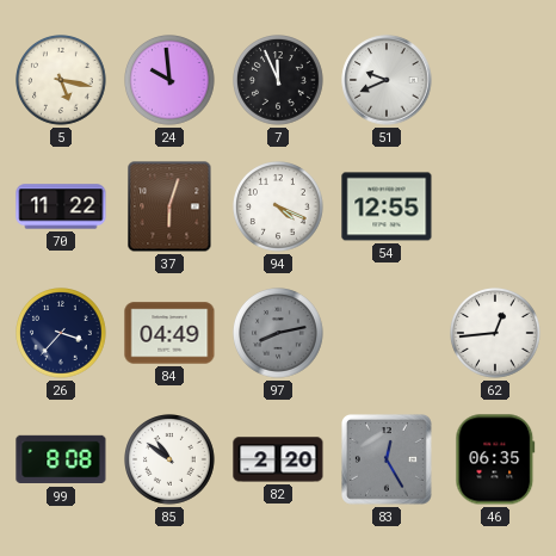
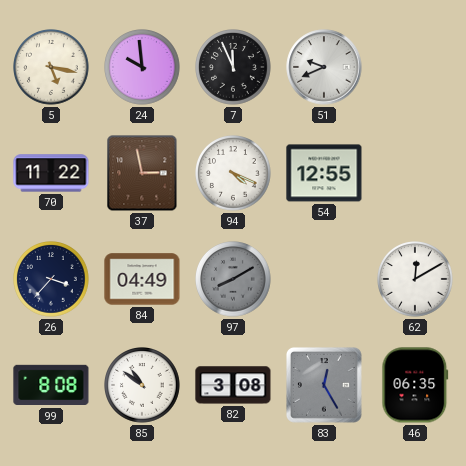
37: 6:03 -> 2:58 (142, 173)
97: 8:13 -> 8:10 (234, 280)
62: 12:44 -> 12:10 (416, 280)
82: 2:20 -> 3:08 (233, 385)
